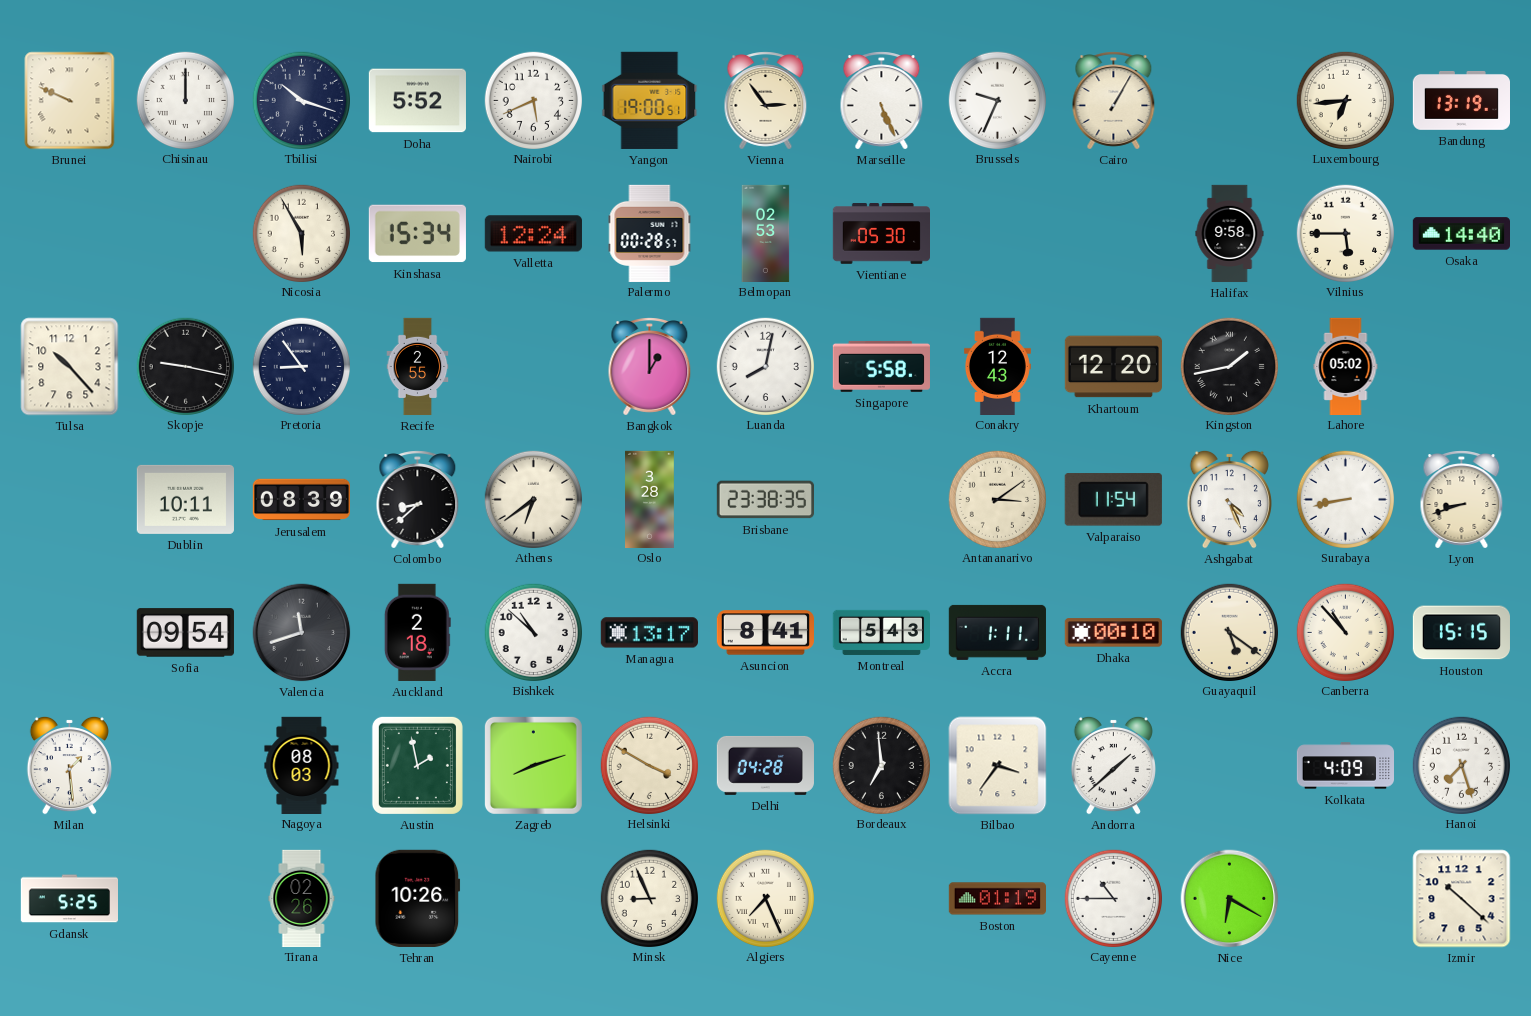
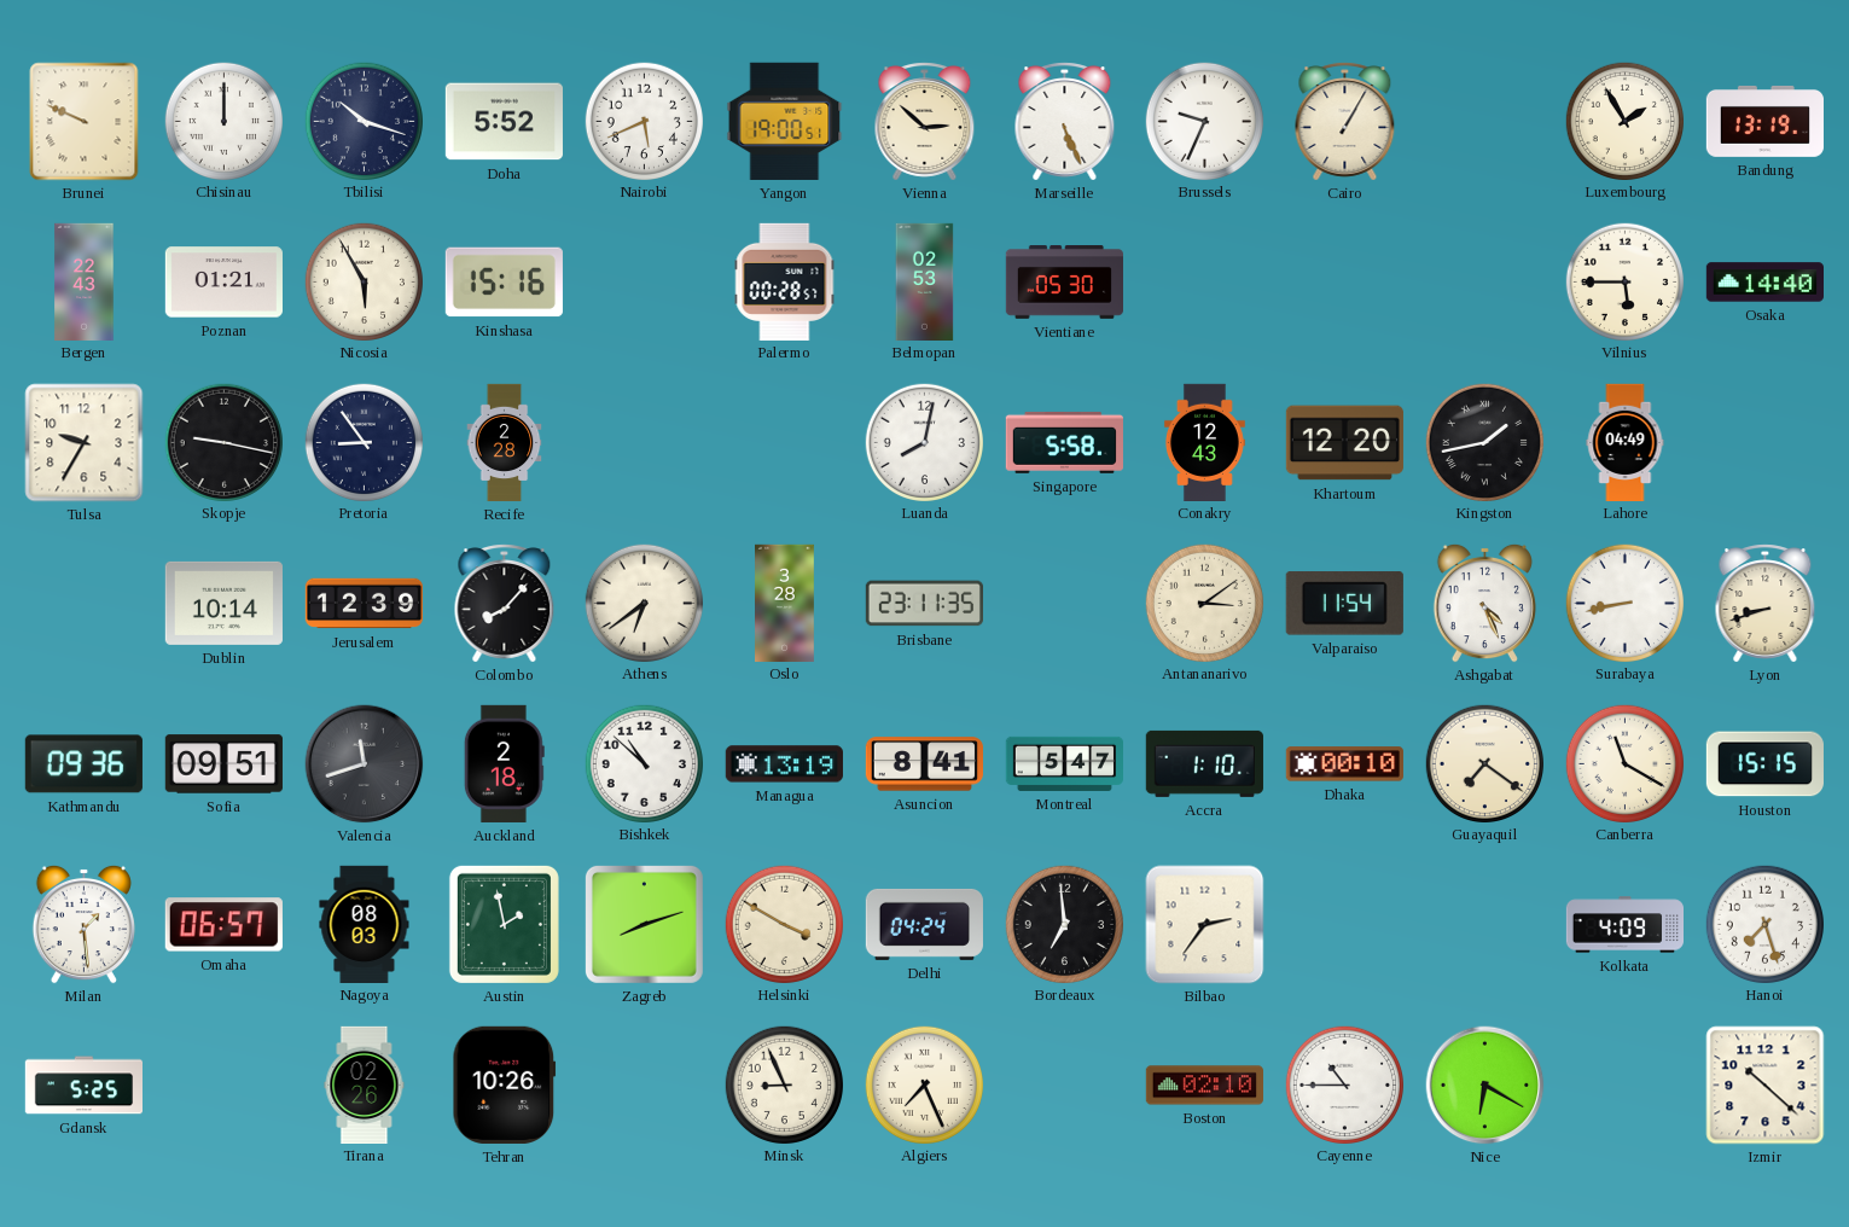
Vienna: 2:54 -> 2:52 (925, 122)
Luxembourg: 6:44 -> 1:55 (1624, 121)
Bergen: none -> 22:43 (85, 281)
Poznan: none -> 01:21 (223, 283)
Kinshasa: 15:34 -> 15:16 (504, 283)
Valletta: 12:24 -> none (533, 234)
Halifax: 9:58 -> none (1230, 234)
Tulsa: 10:23 -> 9:35 (85, 443)
Recife: 2:55 -> 2:28 (505, 443)
Bangkok: 1:00 -> none (650, 367)
Lahore: 05:02 -> 04:49 (1626, 442)
Dublin: 10:11 -> 10:14 (223, 603)
Jerusalem: 08:39 -> 12:39 (364, 604)
Colombo: 8:38 -> 8:07 (505, 604)
Brisbane: 23:38 -> 23:11 (924, 604)
Kathmandu: none -> 09:36 (83, 764)
Sofia: 09:54 -> 09:51 (223, 764)
Managua: 13:17 -> 13:19 (784, 764)
Montreal: 5:43 -> 5:47 (1064, 763)
Accra: 1:11 -> 1:10 (1204, 763)
Guayaquil: 5:21 -> 7:21 (1484, 763)
Canberra: 10:53 -> 11:20 (1624, 763)
Omaha: none -> 06:57 (223, 925)
Delhi: 04:28 -> 04:24 (924, 924)
Bilbao: 3:36 -> 2:36 (1205, 925)
Andorra: 1:38 -> none (1113, 765)
Boston: 01:19 -> 02:10 (1204, 1086)
